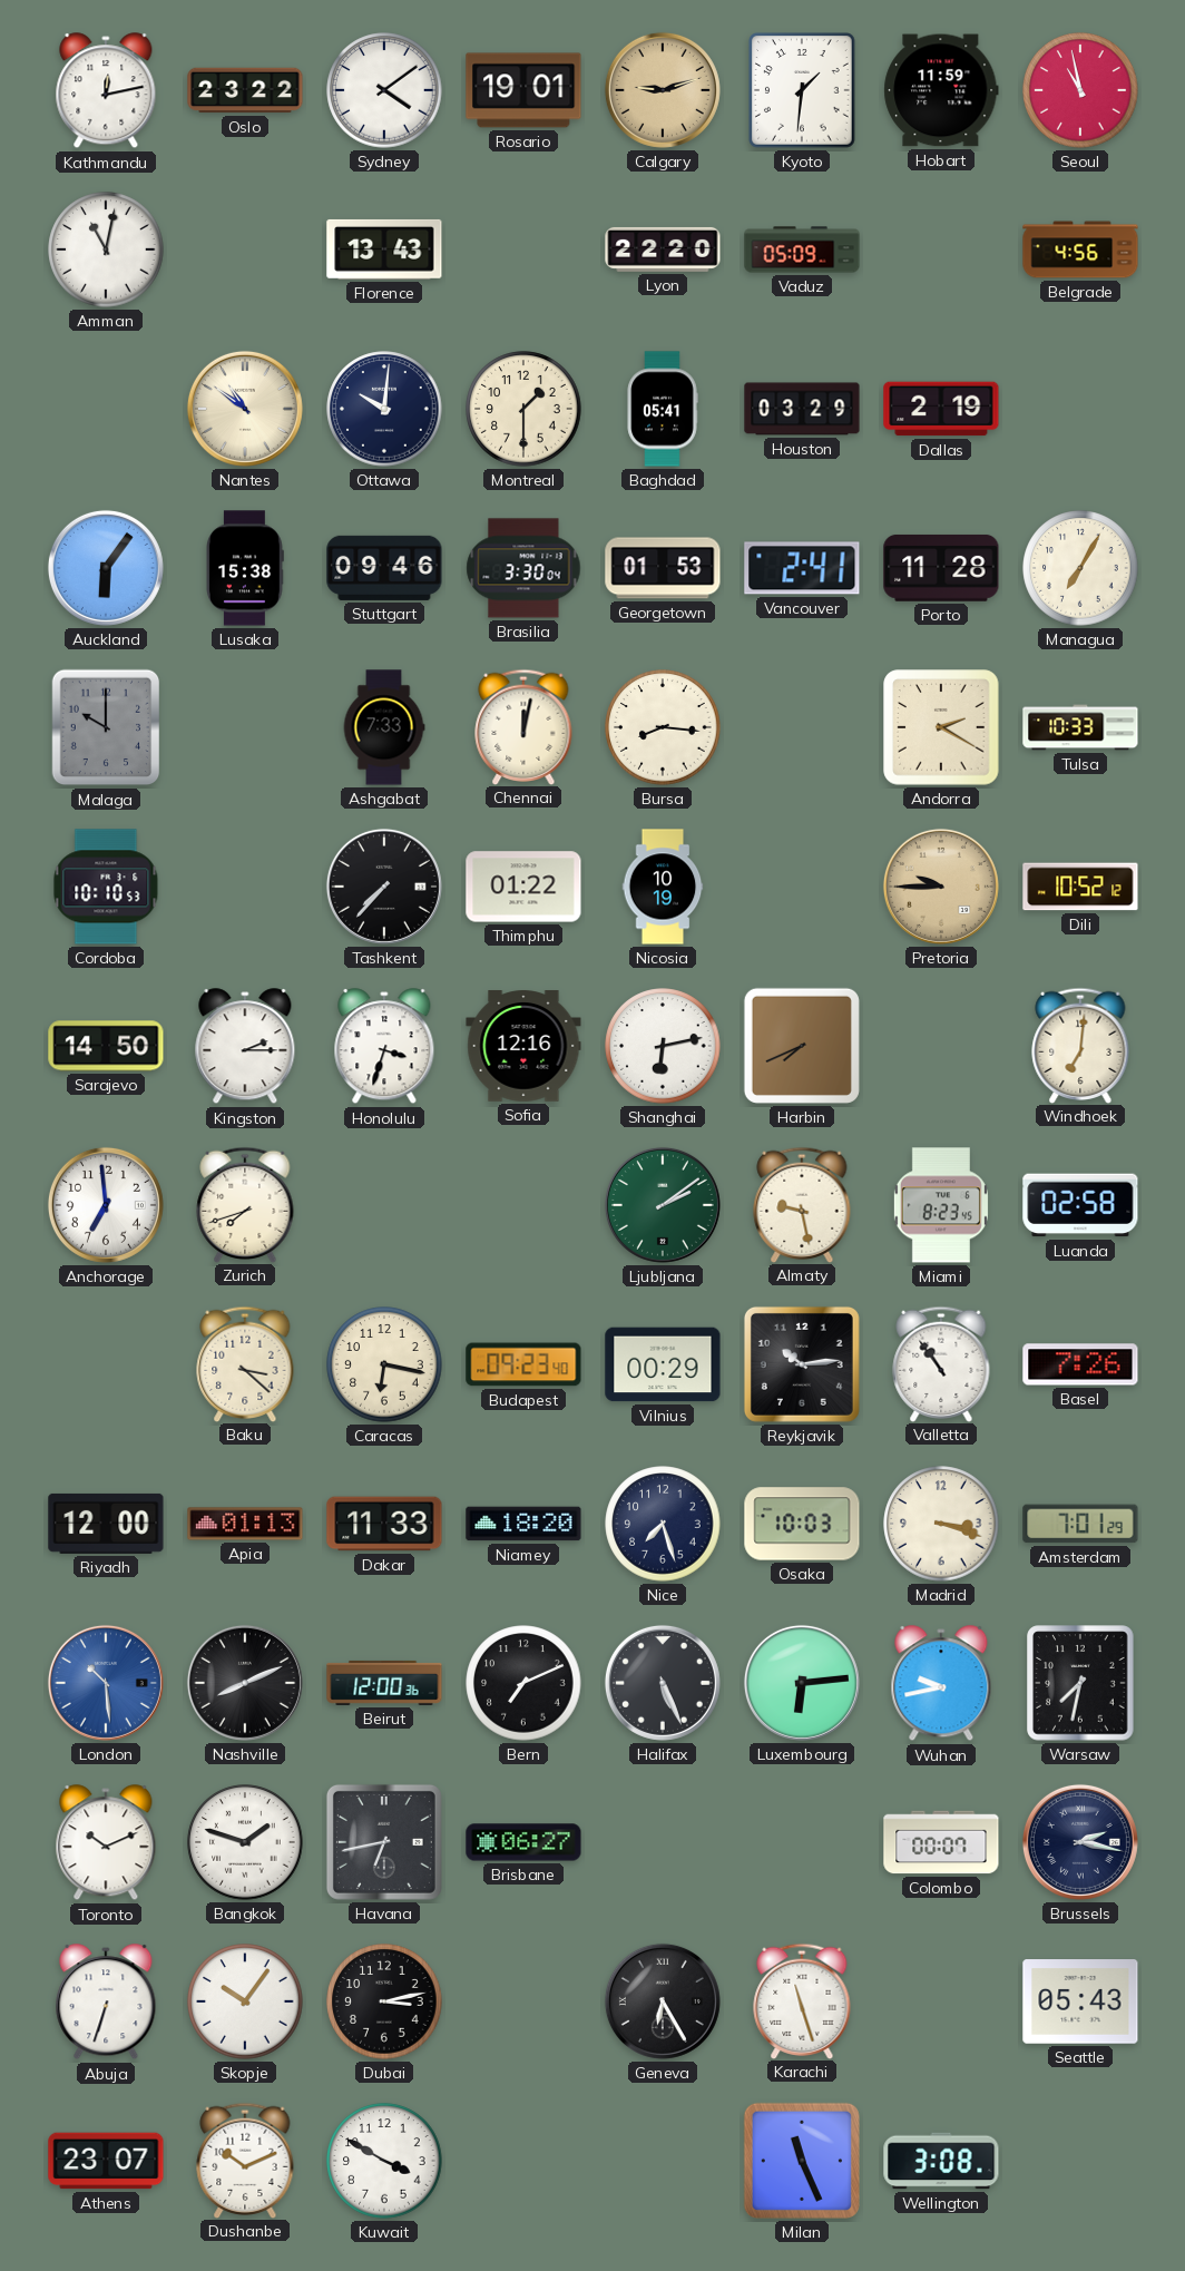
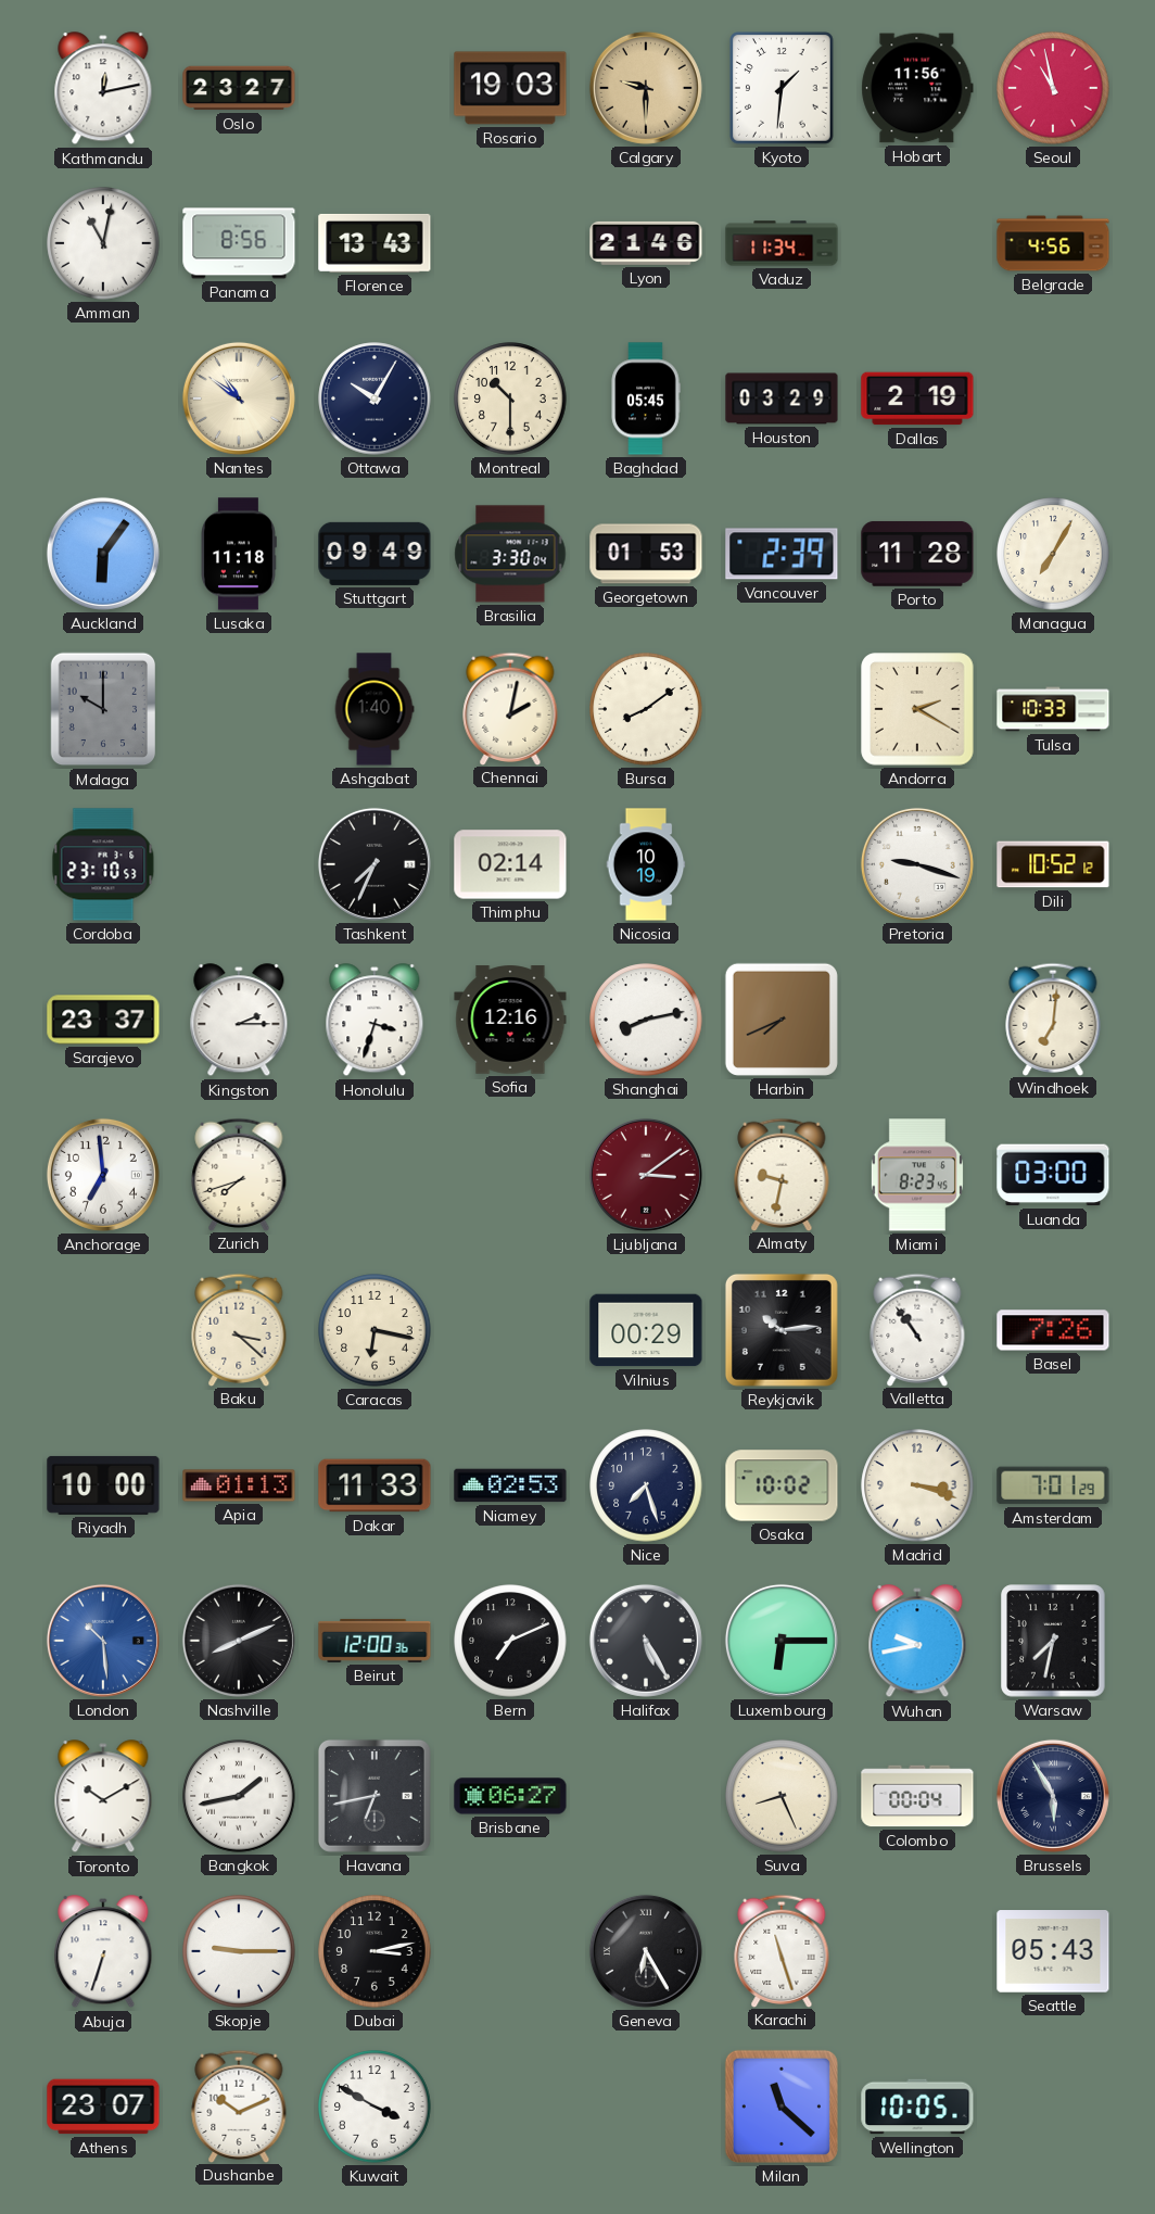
Oslo: 23:22 -> 23:27 (239, 88)
Sydney: 4:09 -> none (384, 90)
Rosario: 19:01 -> 19:03 (510, 88)
Calgary: 9:12 -> 9:30 (646, 88)
Hobart: 11:59 -> 11:56 (917, 88)
Panama: none -> 8:56 (239, 243)
Lyon: 22:20 -> 21:46 (646, 243)
Vaduz: 05:09 -> 11:34 (782, 243)
Ottawa: 10:01 -> 10:05 (375, 398)
Montreal: 1:30 -> 10:30 (510, 398)
Baghdad: 05:41 -> 05:45 (646, 398)
Lusaka: 15:38 -> 11:18 (239, 554)
Stuttgart: 09:46 -> 09:49 (375, 554)
Vancouver: 2:41 -> 2:39 (782, 554)
Ashgabat: 7:33 -> 1:40 (375, 709)
Chennai: 12:02 -> 2:02 (510, 708)
Bursa: 8:16 -> 8:09 (646, 709)
Cordoba: 10:10 -> 23:10 (103, 864)
Tashkent: 7:37 -> 7:34 (375, 864)
Thimphu: 01:22 -> 02:14 (510, 864)
Pretoria: 9:45 -> 9:18 (917, 864)
Pretoria dial: champagne -> white (917, 864)
Sarajevo: 14:50 -> 23:37 (103, 1020)
Shanghai: 6:13 -> 8:13 (646, 1020)
Ljubljana: 2:09 -> 3:09 (646, 1175)
Ljubljana dial: green -> burgundy (646, 1175)
Almaty: 9:28 -> 9:32 (782, 1174)
Luanda: 02:58 -> 03:00 (1053, 1175)
Budapest: 09:23 -> none (523, 1364)
Riyadh: 12:00 -> 10:00 (103, 1485)
Niamey: 18:20 -> 02:53 (510, 1485)
Osaka: 10:03 -> 10:02 (782, 1485)
Halifax: 5:26 -> 5:25 (646, 1641)
Luxembourg: 6:14 -> 6:15 (782, 1641)
Toronto: 10:11 -> 10:10 (103, 1797)
Bangkok: 1:48 -> 1:43 (239, 1796)
Suva: none -> 8:26 (782, 1796)
Colombo: 00:07 -> 00:04 (917, 1796)
Brussels: 2:17 -> 5:55 (1053, 1796)
Skopje: 10:06 -> 9:15 (239, 1951)
Milan: 11:26 -> 11:22 (782, 2107)
Wellington: 3:08 -> 10:05 (917, 2107)
